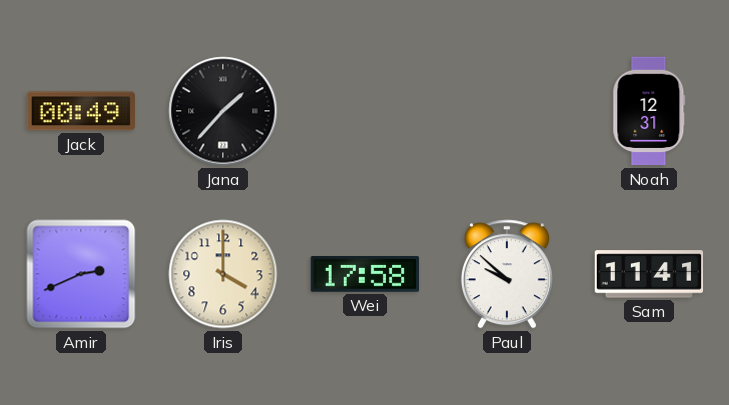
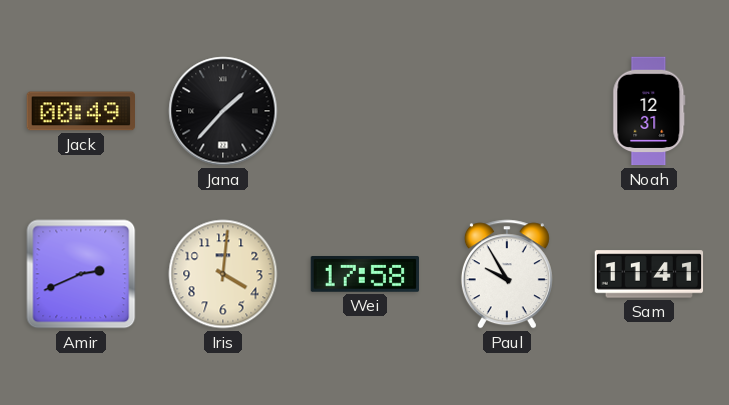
Iris: 4:00 -> 4:01 (223, 274)
Paul: 9:52 -> 9:55 (507, 274)
